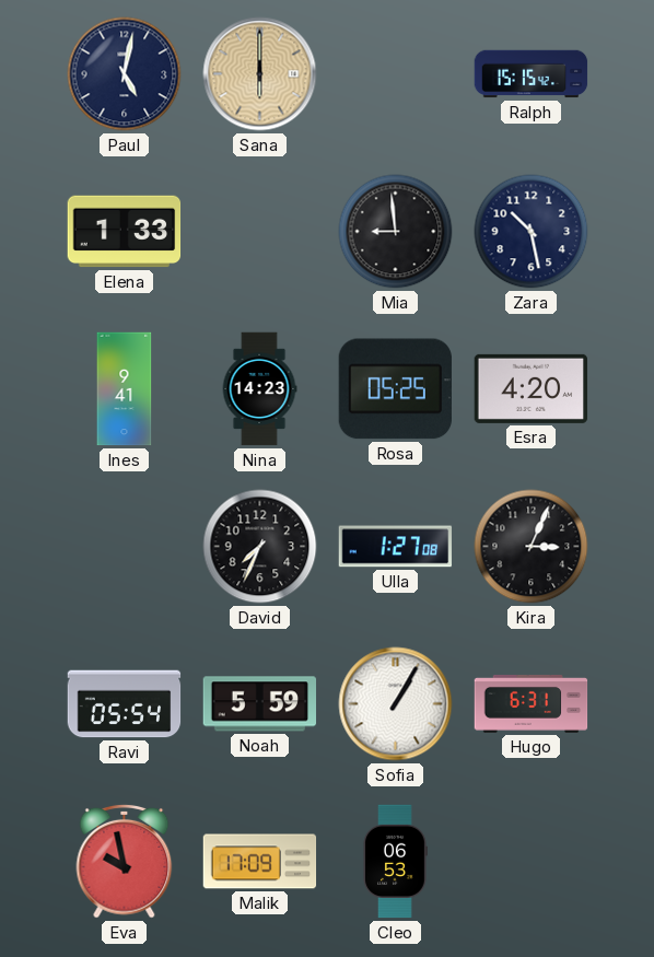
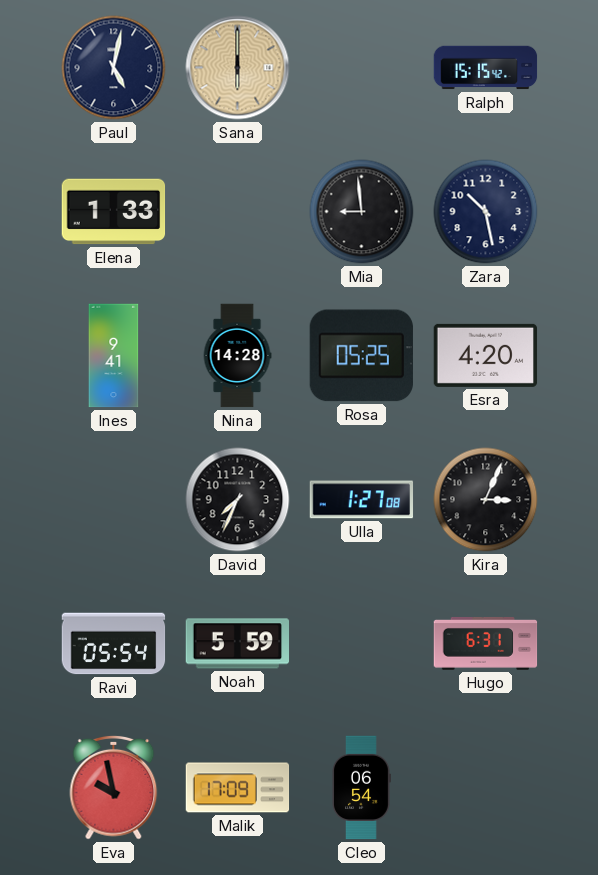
Nina: 14:23 -> 14:28 (237, 356)
Sofia: 1:05 -> none (396, 704)
Cleo: 06:53 -> 06:54 (361, 788)
